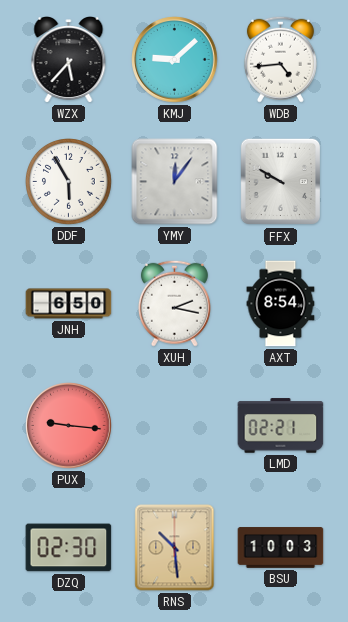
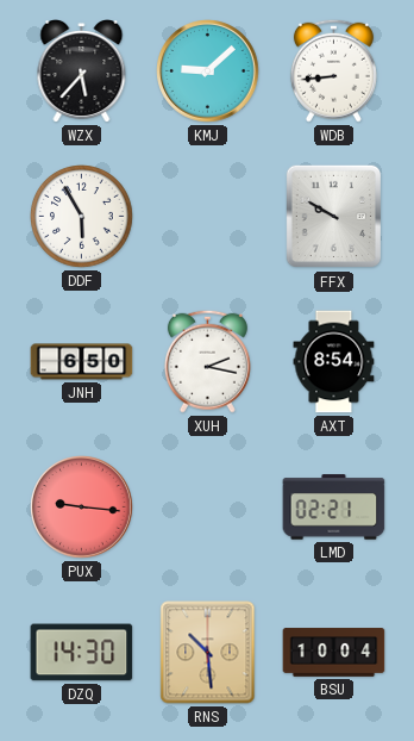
WDB: 4:44 -> 8:44 (333, 70)
YMY: 12:06 -> none (175, 182)
DZQ: 02:30 -> 14:30 (82, 653)
BSU: 10:03 -> 10:04 (334, 653)
